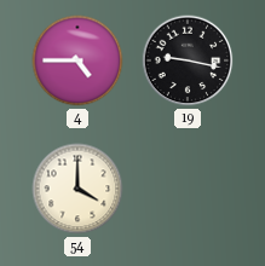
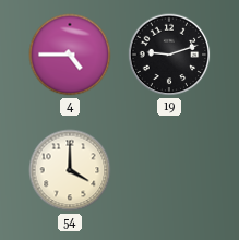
19: 9:17 -> 9:12 (169, 55)
